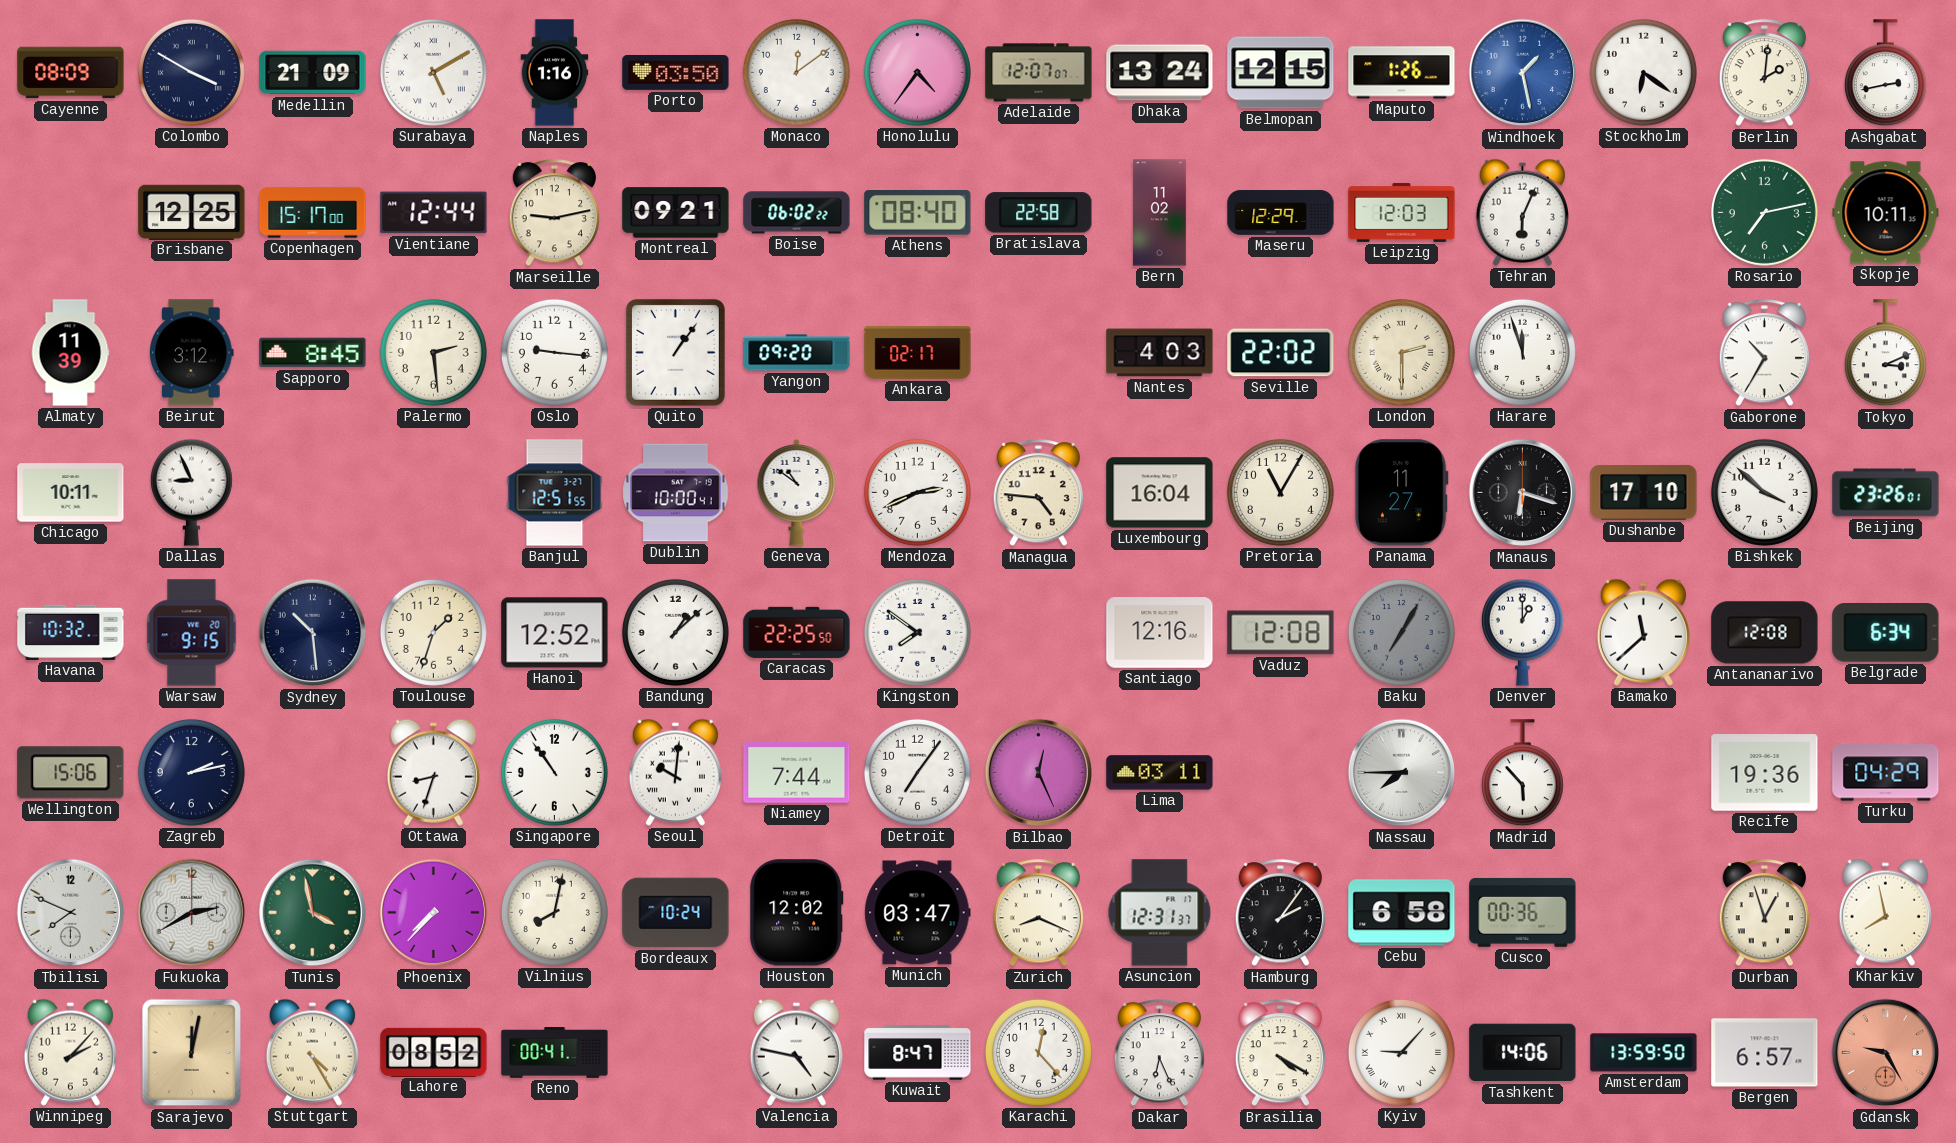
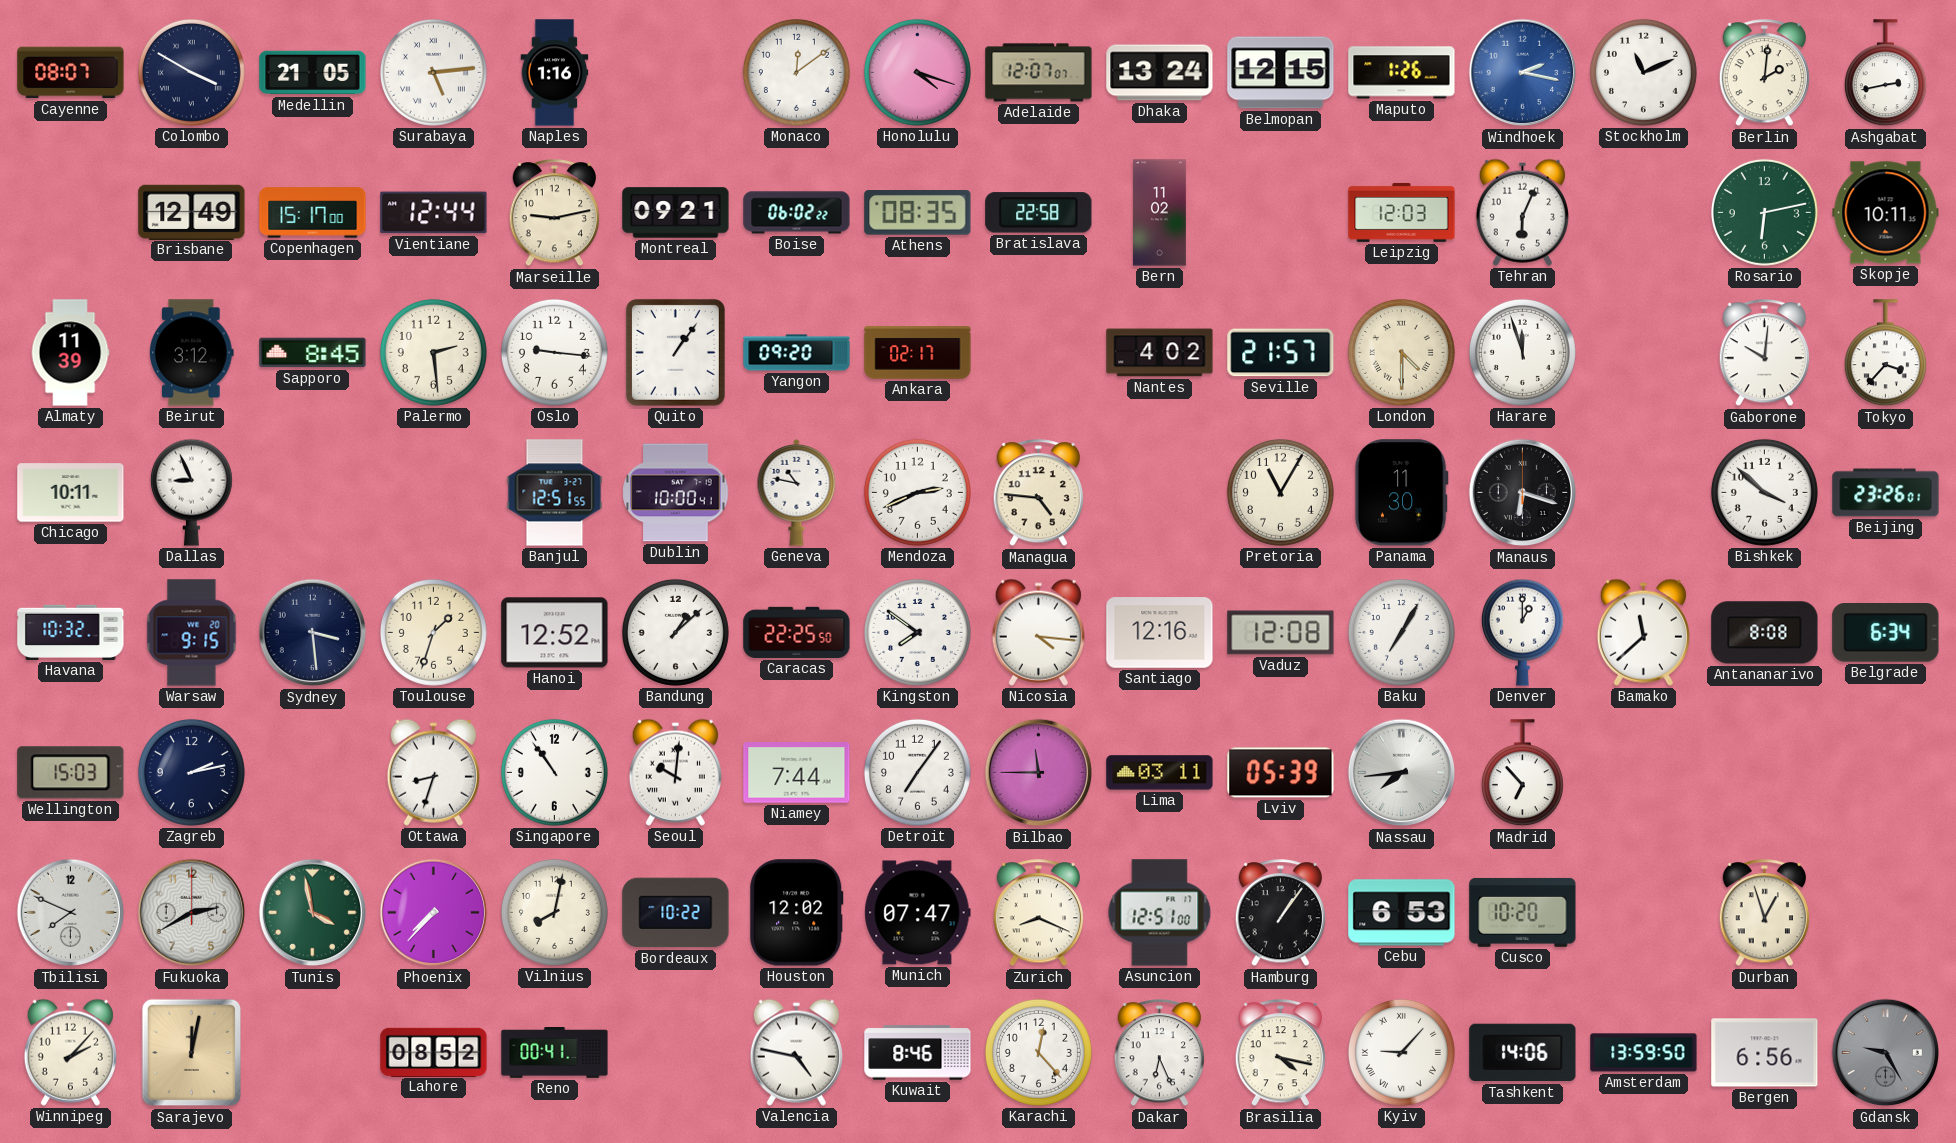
Cayenne: 08:09 -> 08:07 (71, 73)
Medellin: 21:09 -> 21:05 (313, 73)
Surabaya: 5:10 -> 5:14 (433, 72)
Porto: 03:50 -> none (676, 72)
Honolulu: 4:36 -> 4:18 (917, 72)
Windhoek: 1:28 -> 2:17 (1523, 73)
Stockholm: 6:21 -> 11:11 (1643, 72)
Brisbane: 12:25 -> 12:49 (192, 212)
Athens: 08:40 -> 08:35 (918, 213)
Maseru: 12:29 -> none (1281, 213)
Rosario: 7:13 -> 6:13 (1764, 212)
Nantes: 4:03 -> 4:02 (1160, 353)
Seville: 22:02 -> 21:57 (1281, 353)
London: 2:30 -> 4:30 (1401, 352)
Gaborone: 10:35 -> 10:01 (1764, 353)
Tokyo: 3:11 -> 3:37 (1885, 353)
Geneva: 10:51 -> 10:47 (797, 493)
Luxembourg: 16:04 -> none (1160, 493)
Panama: 11:27 -> 11:30 (1401, 493)
Dushanbe: 17:10 -> none (1644, 493)
Sydney: 10:29 -> 3:29 (313, 633)
Nicosia: none -> 4:16 (1038, 632)
Baku dial: grey -> white (1401, 632)
Antananarivo: 12:08 -> 8:08 (1765, 633)
Wellington: 15:06 -> 15:03 (71, 773)
Bilbao: 12:26 -> 11:45 (1039, 773)
Lviv: none -> 05:39 (1281, 773)
Nassau: 7:45 -> 7:44 (1402, 773)
Madrid: 5:53 -> 6:53 (1522, 773)
Recife: 19:36 -> none (1765, 773)
Turku: 04:29 -> none (1886, 773)
Bordeaux: 10:24 -> 10:22 (676, 913)
Munich: 03:47 -> 07:47 (918, 913)
Asuncion: 12:31 -> 12:51 (1160, 913)
Hamburg: 2:06 -> 1:06 (1280, 913)
Cebu: 6:58 -> 6:53 (1402, 913)
Cusco: 00:36 -> 10:20 (1523, 912)
Kharkiv: 7:58 -> none (1885, 912)
Stuttgart: 4:25 -> none (312, 1052)
Kuwait: 8:47 -> 8:46 (918, 1053)
Brasilia: 4:20 -> 4:17 (1280, 1053)
Bergen: 6:57 -> 6:56 (1765, 1053)
Gdansk dial: salmon -> grey (1886, 1053)
